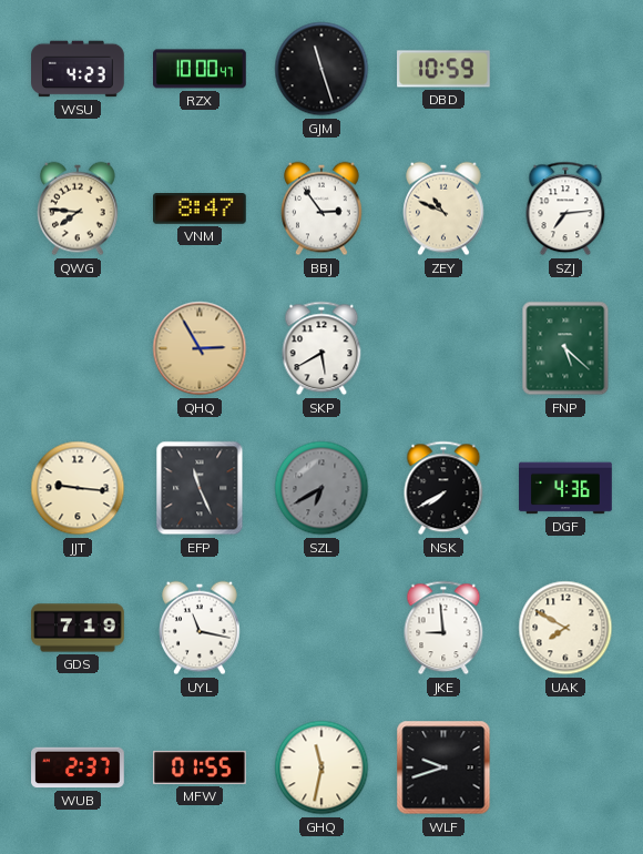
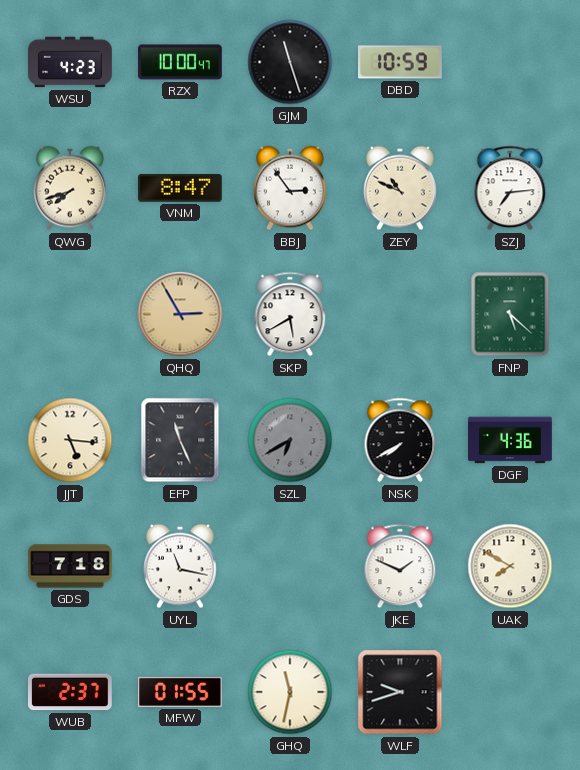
QWG: 7:46 -> 7:42 (71, 188)
JJT: 9:16 -> 5:16 (70, 440)
GDS: 7:19 -> 7:18 (70, 566)
JKE: 8:59 -> 1:49 (400, 566)
